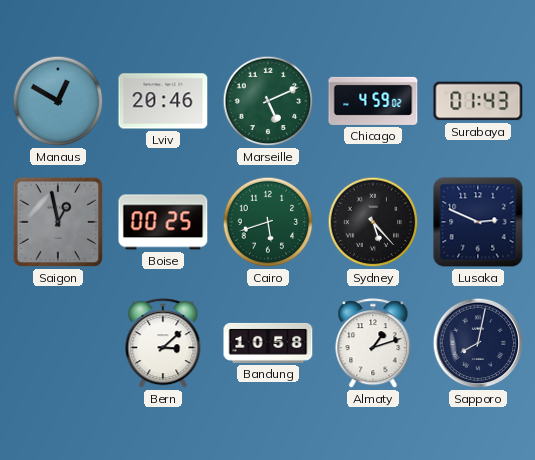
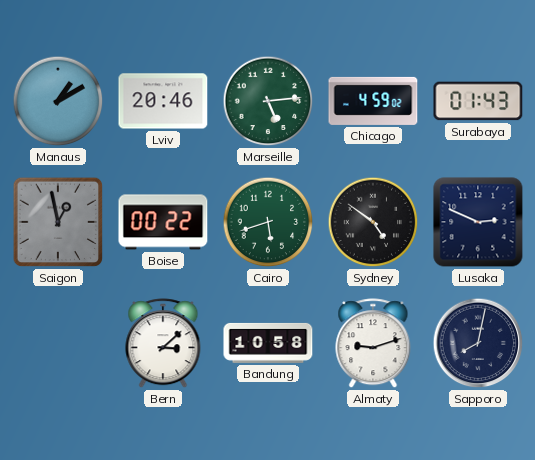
Manaus: 12:50 -> 1:10 (58, 101)
Marseille: 5:11 -> 5:14 (268, 101)
Boise: 00:25 -> 00:22 (163, 222)
Sydney: 5:23 -> 4:51 (373, 222)
Almaty: 1:12 -> 9:12 (373, 344)
